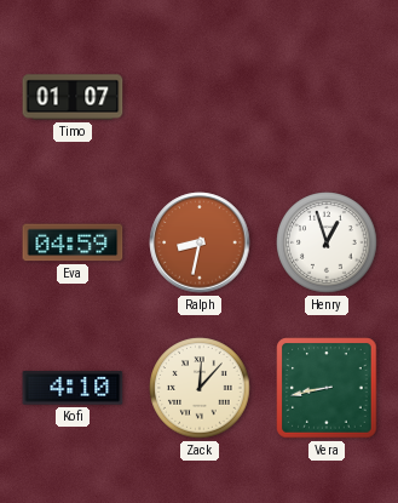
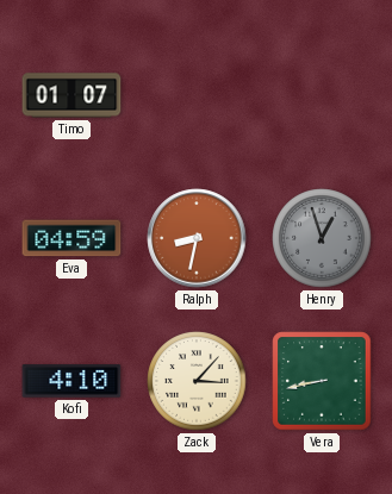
Henry dial: white -> grey (322, 238)
Zack: 12:07 -> 3:07 (197, 381)
